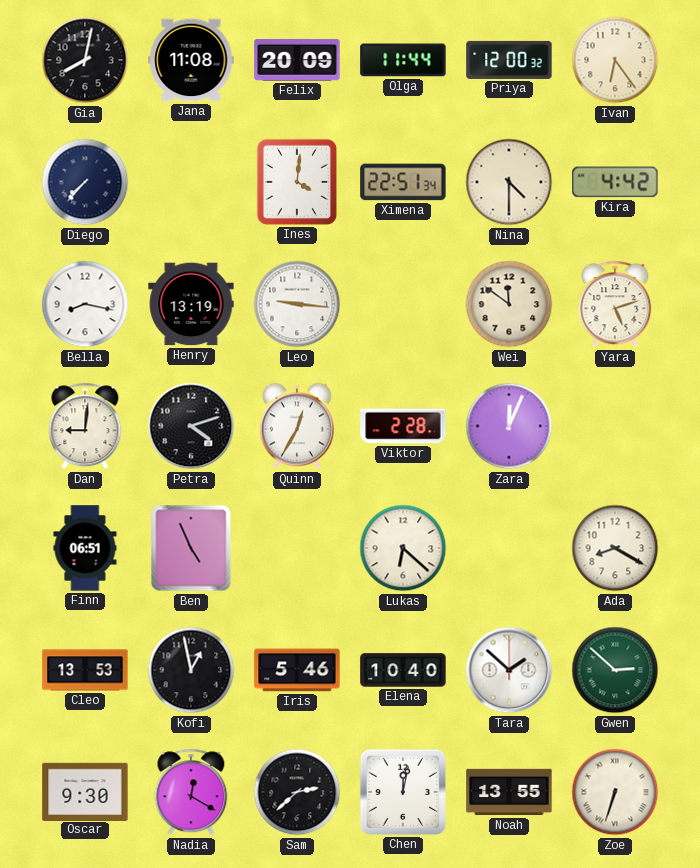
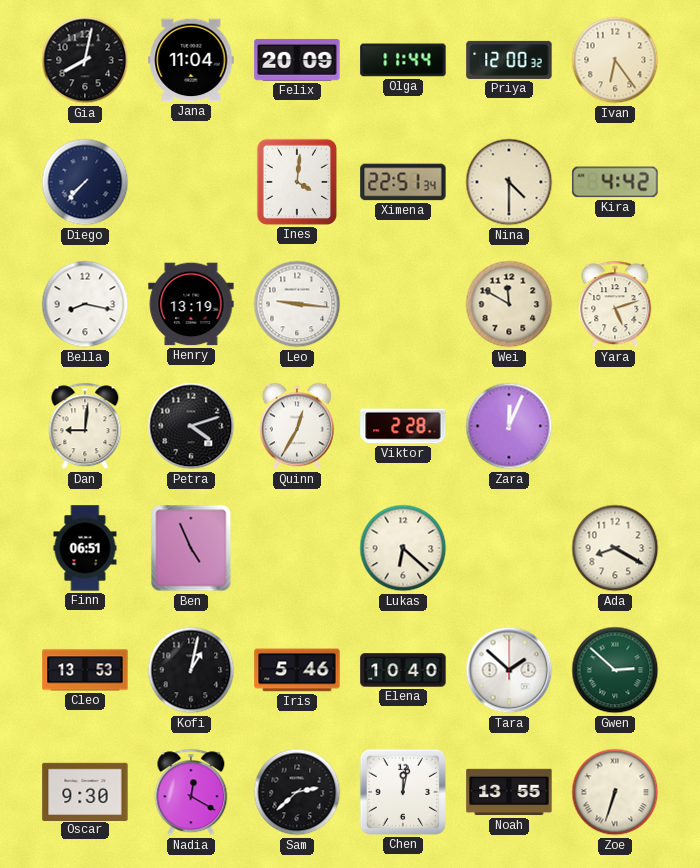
Jana: 11:08 -> 11:04 (191, 60)
Wei: 11:51 -> 11:50 (509, 304)
Kofi: 12:58 -> 1:02 (191, 670)
